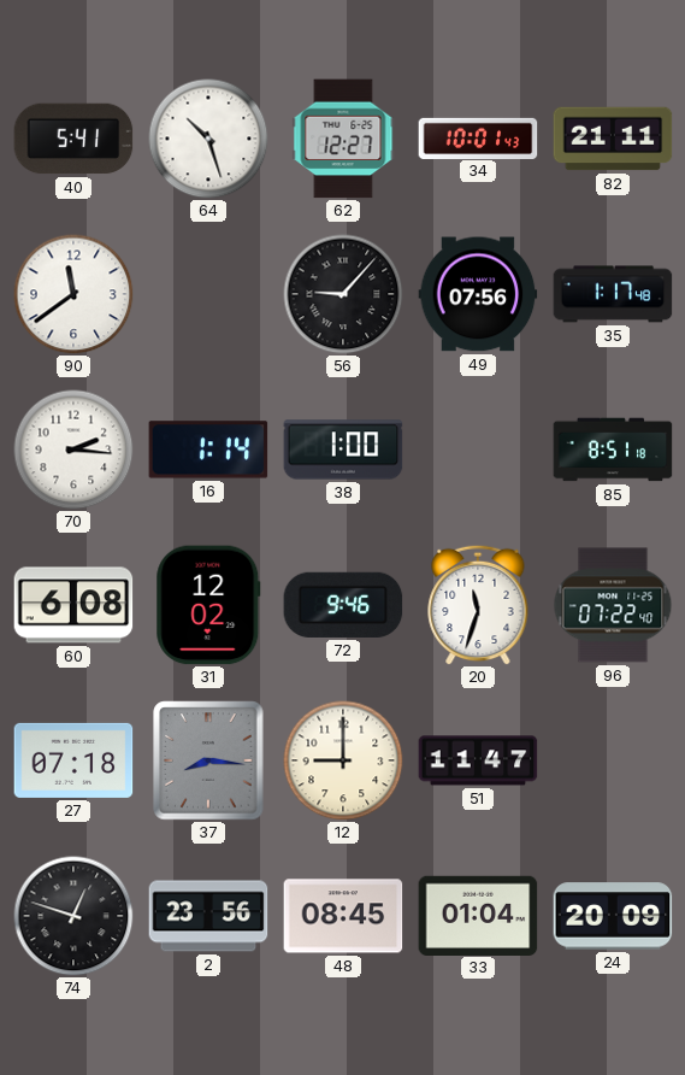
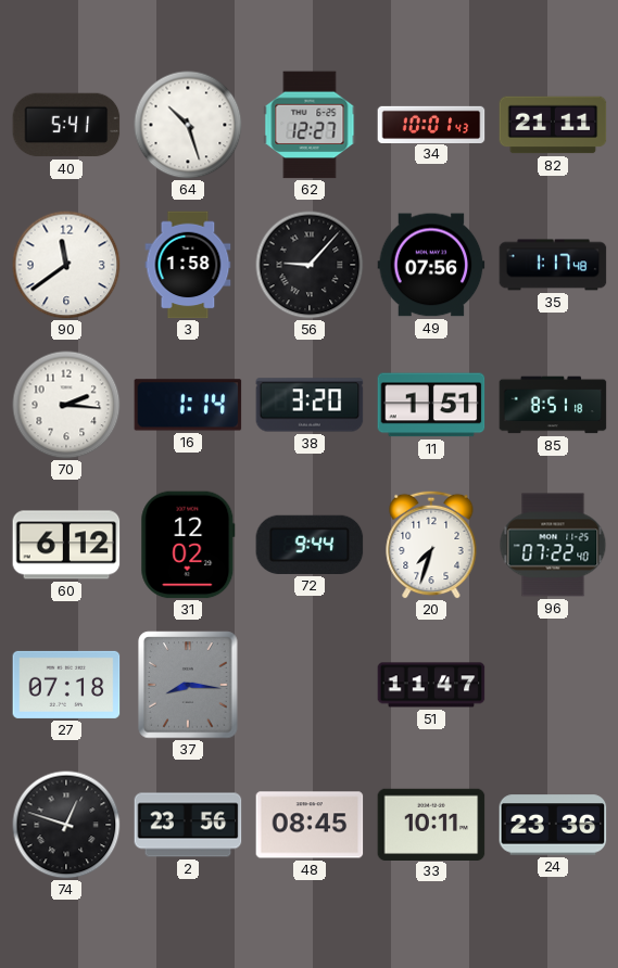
3: none -> 1:58 (188, 265)
38: 1:00 -> 3:20 (310, 405)
11: none -> 1:51 (431, 405)
60: 6:08 -> 6:12 (66, 545)
72: 9:46 -> 9:44 (310, 545)
20: 11:33 -> 7:33 (431, 545)
12: 9:00 -> none (343, 760)
33: 01:04 -> 10:11 (431, 824)
24: 20:09 -> 23:36 (553, 825)
